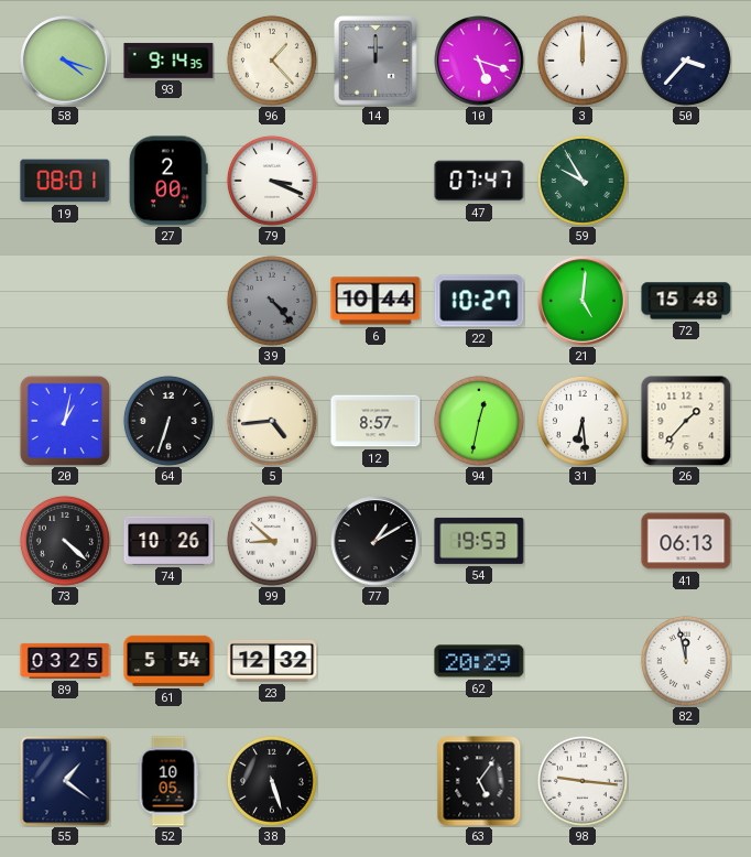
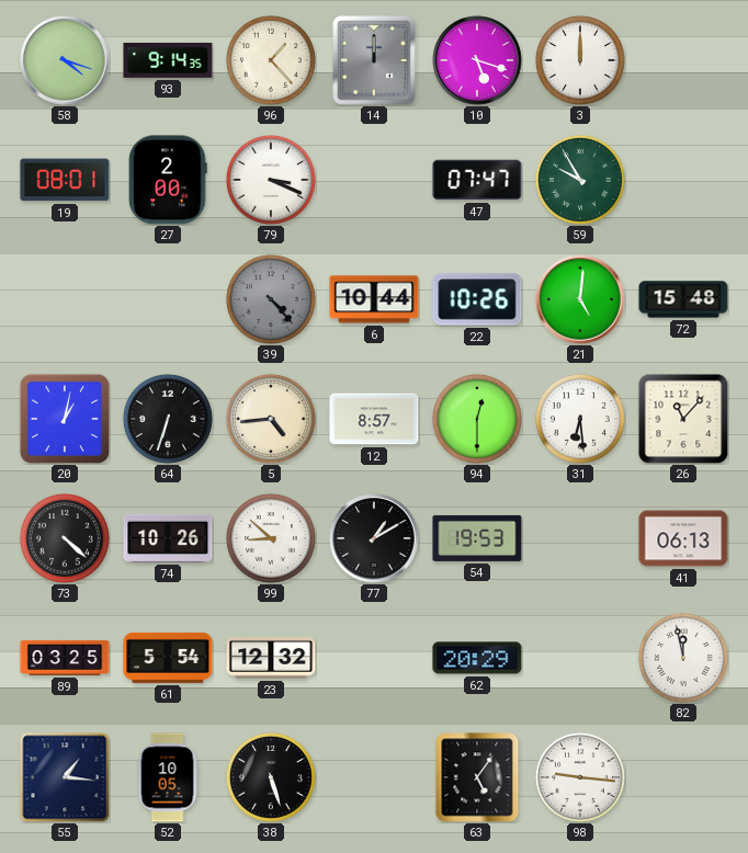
50: 3:37 -> none (686, 61)
22: 10:27 -> 10:26 (477, 299)
94: 12:32 -> 12:30 (477, 419)
26: 1:37 -> 11:07 (683, 419)
55: 1:21 -> 1:16 (65, 777)
